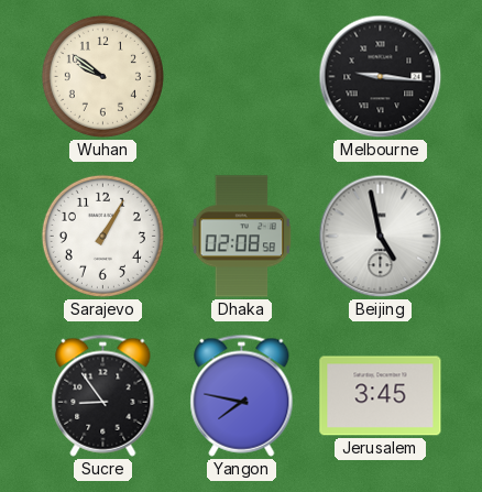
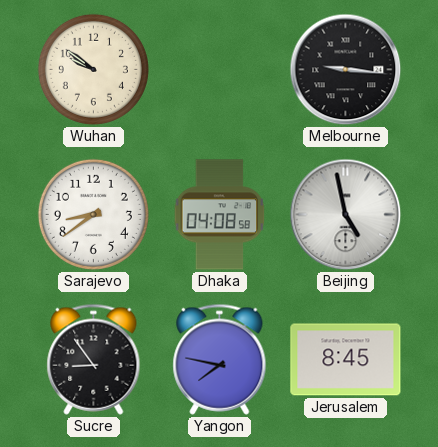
Sarajevo: 1:05 -> 8:39 (93, 214)
Dhaka: 02:08 -> 04:08 (220, 215)
Jerusalem: 3:45 -> 8:45 (346, 360)
